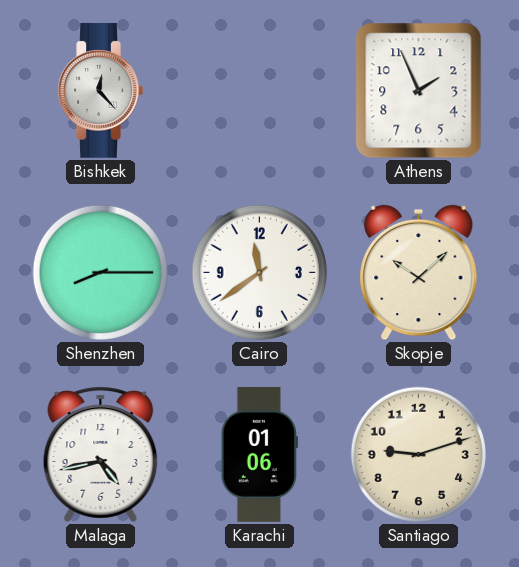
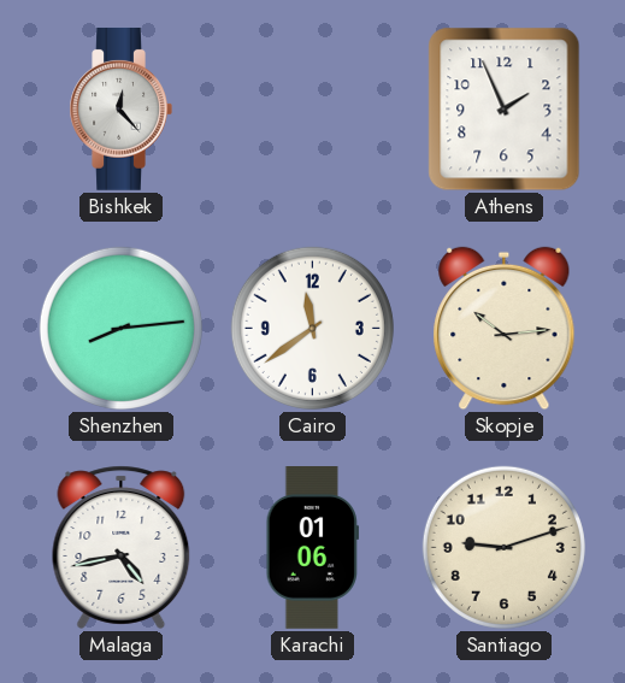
Shenzhen: 8:15 -> 8:14 (120, 328)
Skopje: 10:08 -> 10:14 (505, 329)
